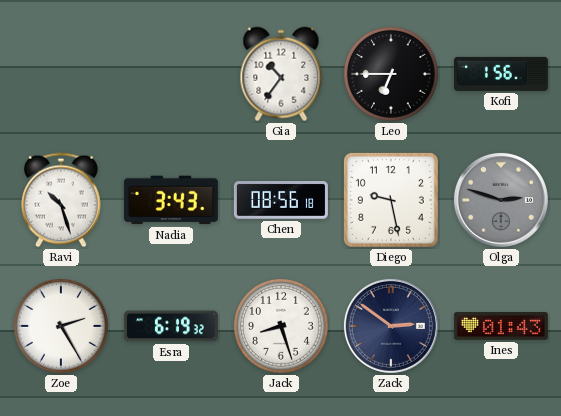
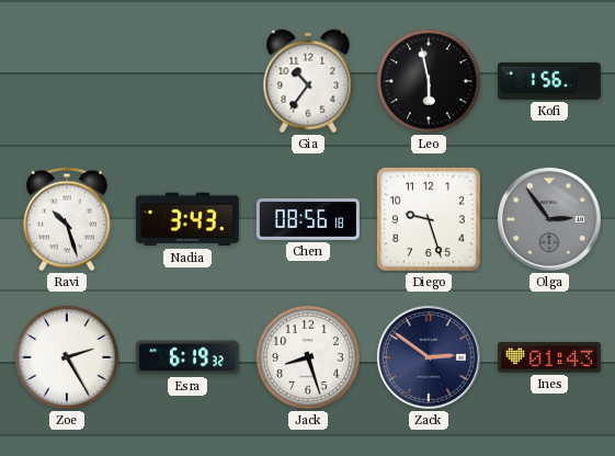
Leo: 6:45 -> 5:58 (430, 82)
Diego: 9:28 -> 9:27 (429, 219)
Olga: 2:48 -> 2:54 (549, 219)
